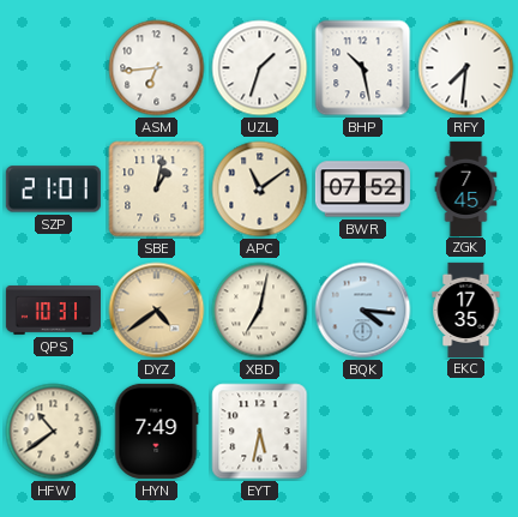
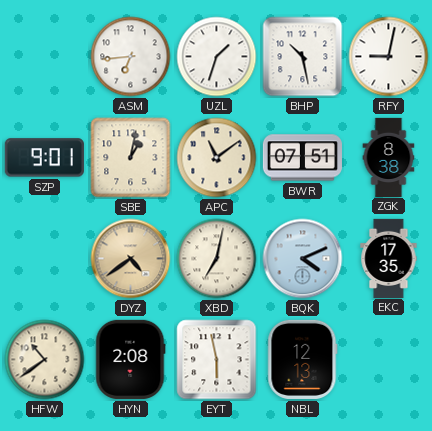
RFY: 7:31 -> 9:02 (389, 57)
SZP: 21:01 -> 9:01 (44, 158)
BWR: 07:52 -> 07:51 (302, 158)
ZGK: 7:45 -> 8:38 (389, 157)
QPS: 10:31 -> none (53, 311)
BQK: 4:16 -> 4:11 (303, 259)
HYN: 7:49 -> 2:08 (131, 359)
EYT: 5:32 -> 5:58 (217, 360)
NBL: none -> 12:13 (303, 359)
